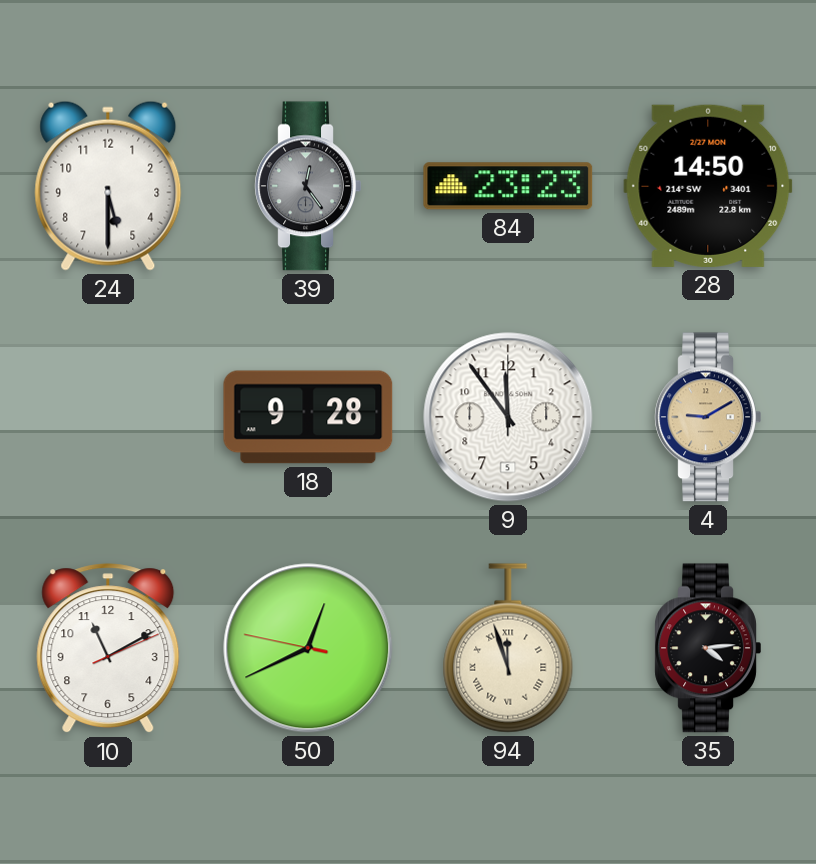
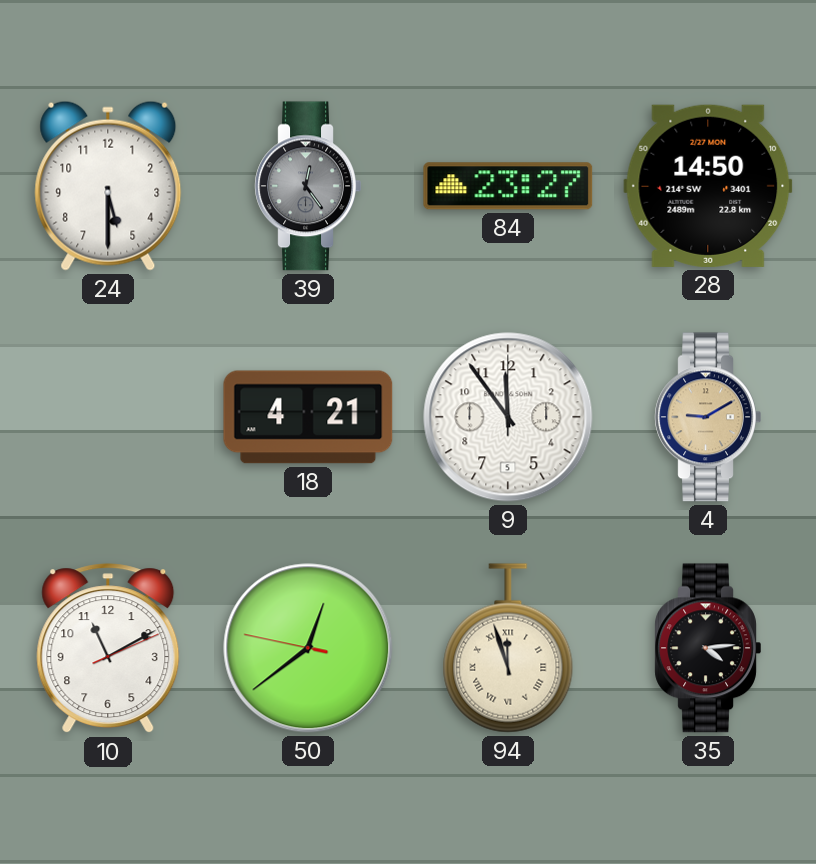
84: 23:23 -> 23:27 (508, 186)
18: 9:28 -> 4:21 (308, 417)
50: 12:40 -> 12:38 (308, 648)
